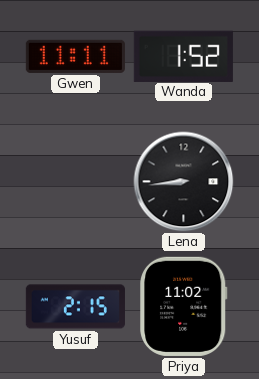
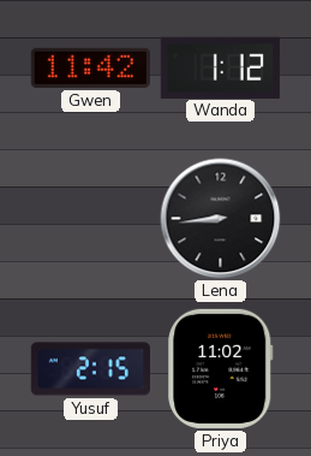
Gwen: 11:11 -> 11:42 (90, 67)
Wanda: 1:52 -> 1:12 (220, 67)
